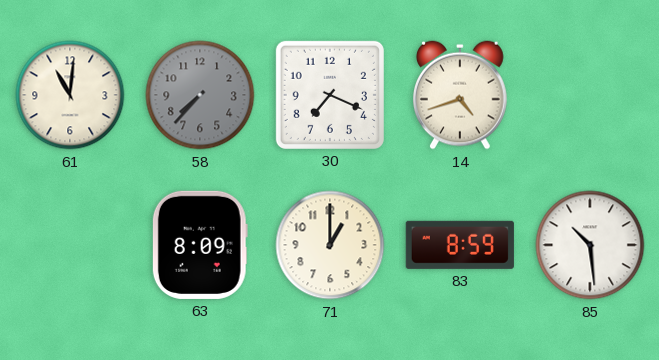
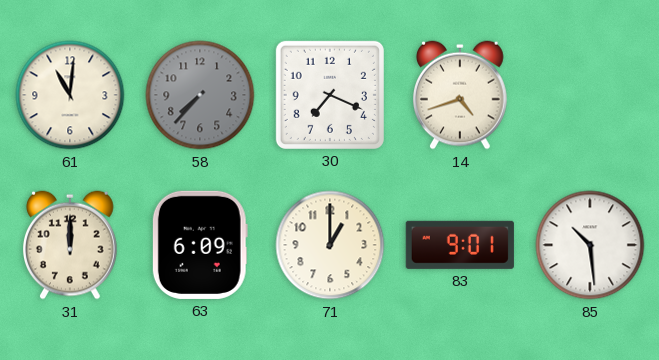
31: none -> 12:00 (71, 245)
63: 8:09 -> 6:09 (200, 245)
83: 8:59 -> 9:01 (460, 245)
